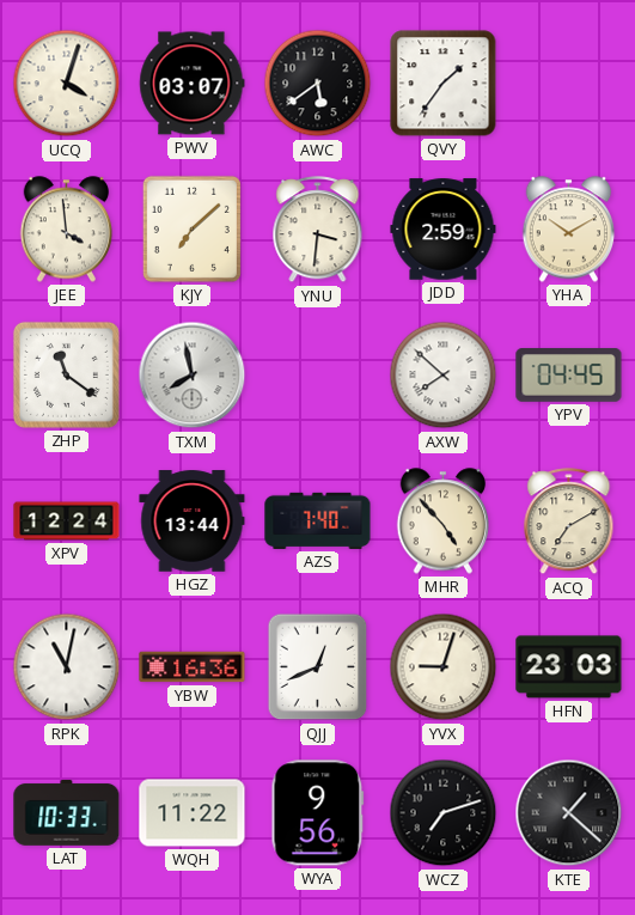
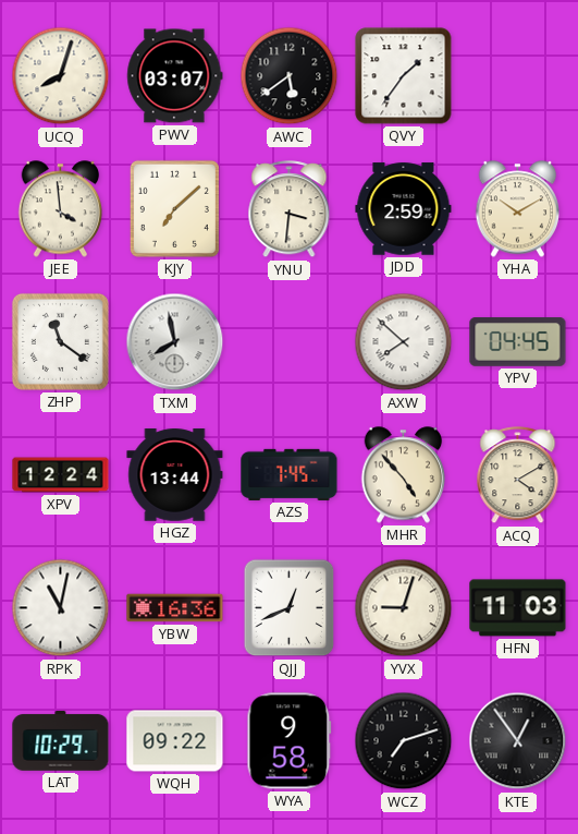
UCQ: 4:03 -> 8:03 (61, 76)
AZS: 7:40 -> 7:45 (290, 474)
ACQ: 7:10 -> 4:10 (518, 475)
HFN: 23:03 -> 11:03 (518, 608)
LAT: 10:33 -> 10:29 (61, 740)
WQH: 11:22 -> 09:22 (175, 741)
WYA: 9:56 -> 9:58 (290, 741)
KTE: 1:22 -> 12:54 (518, 741)
